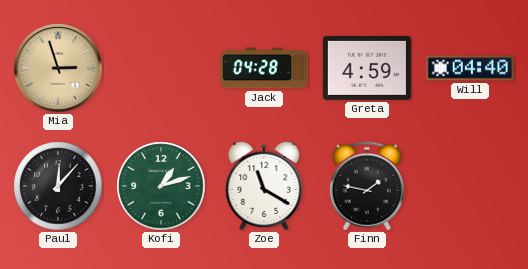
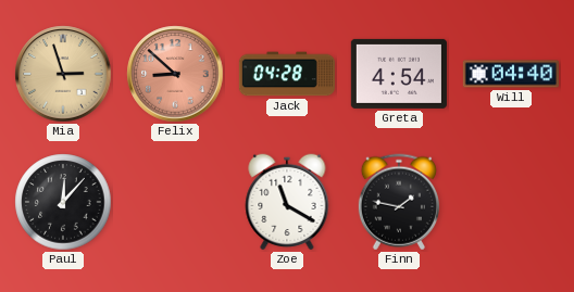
Felix: none -> 8:52 (175, 74)
Greta: 4:59 -> 4:54 (399, 74)
Kofi: 1:12 -> none (161, 186)
